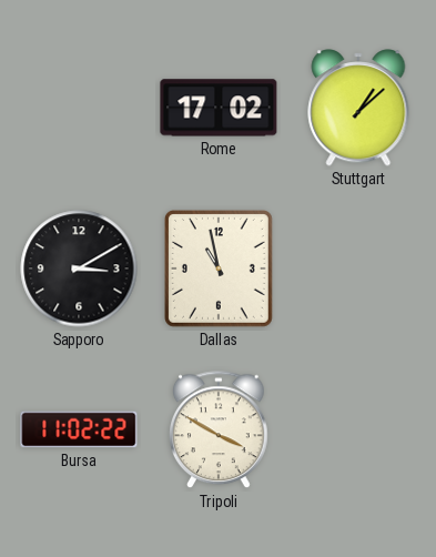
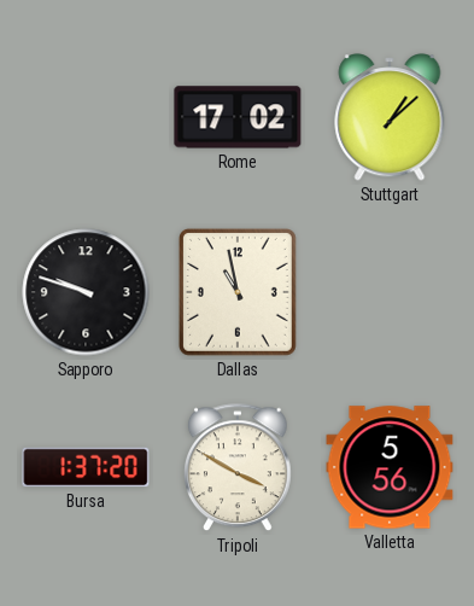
Sapporo: 3:10 -> 9:48 (86, 292)
Bursa: 11:02 -> 1:37 (86, 467)
Valletta: none -> 5:56 (390, 467)
